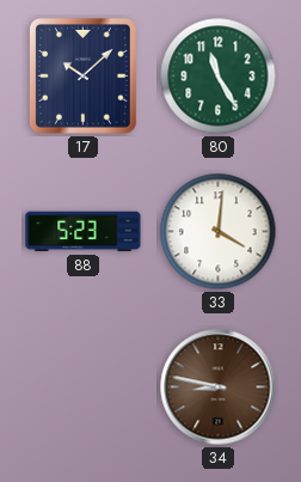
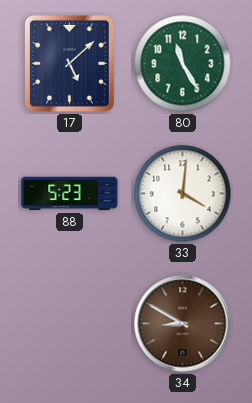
17: 10:08 -> 5:08 (69, 63)
34: 8:47 -> 8:50 (183, 324)
